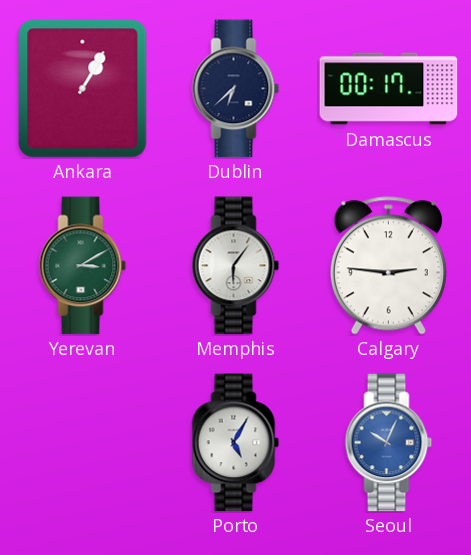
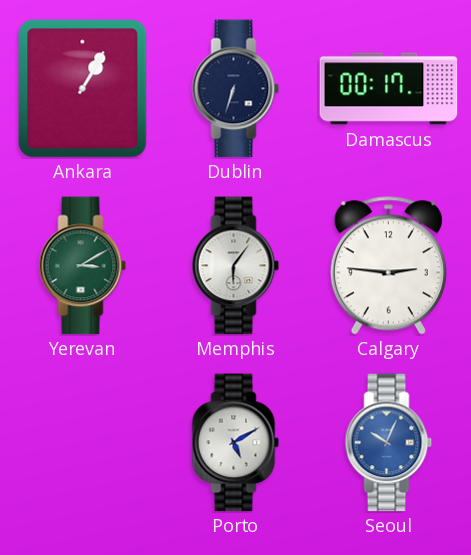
Dublin: 6:38 -> 6:33 (236, 89)
Porto: 5:05 -> 5:10 (236, 443)
